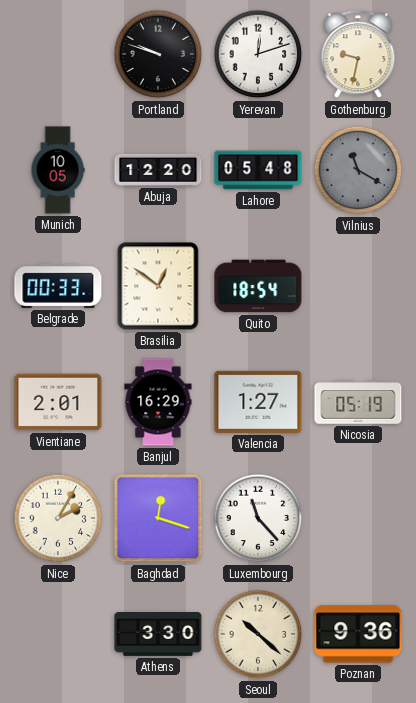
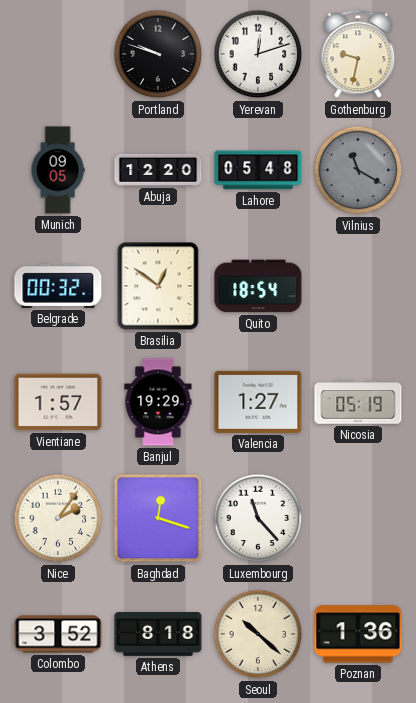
Munich: 10:05 -> 09:05 (58, 170)
Belgrade: 00:33 -> 00:32 (58, 286)
Vientiane: 2:01 -> 1:57 (58, 402)
Banjul: 16:29 -> 19:29 (158, 402)
Nice: 2:05 -> 2:06 (58, 518)
Colombo: none -> 3:52 (58, 634)
Athens: 3:30 -> 8:18 (158, 634)
Poznan: 9:36 -> 1:36 (358, 634)
